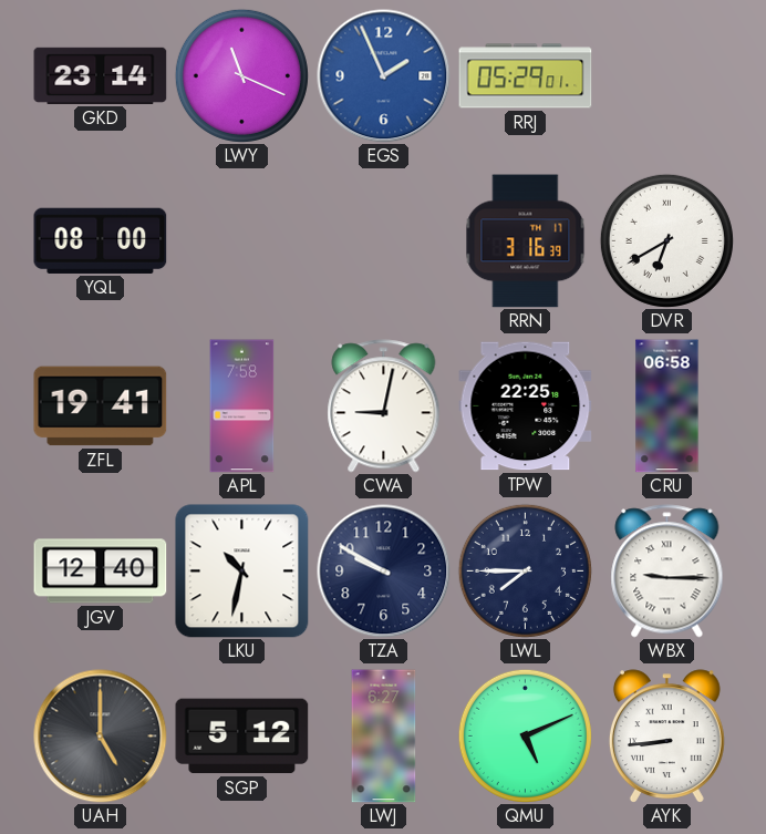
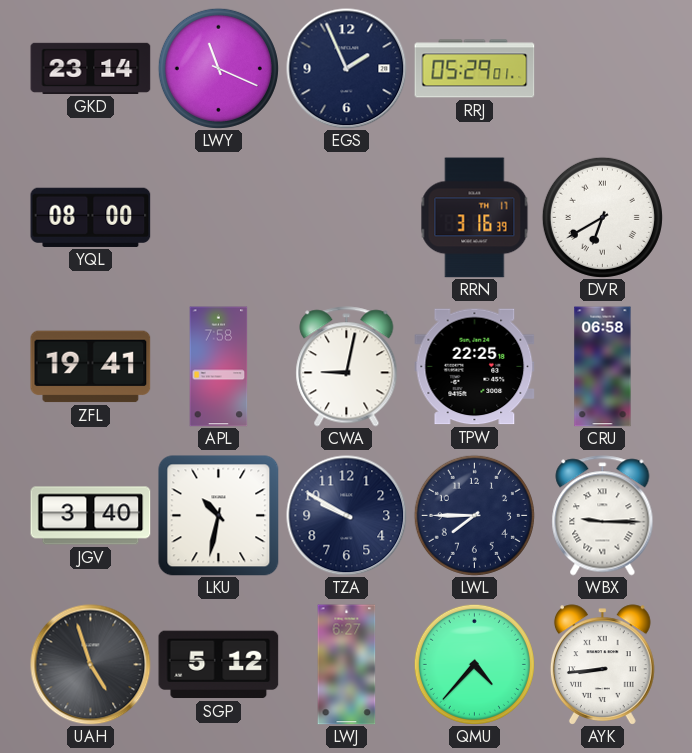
EGS dial: blue -> navy (347, 69)
JGV: 12:40 -> 3:40 (91, 516)
UAH: 5:00 -> 4:57 (91, 665)
QMU: 5:11 -> 4:37 (474, 664)
